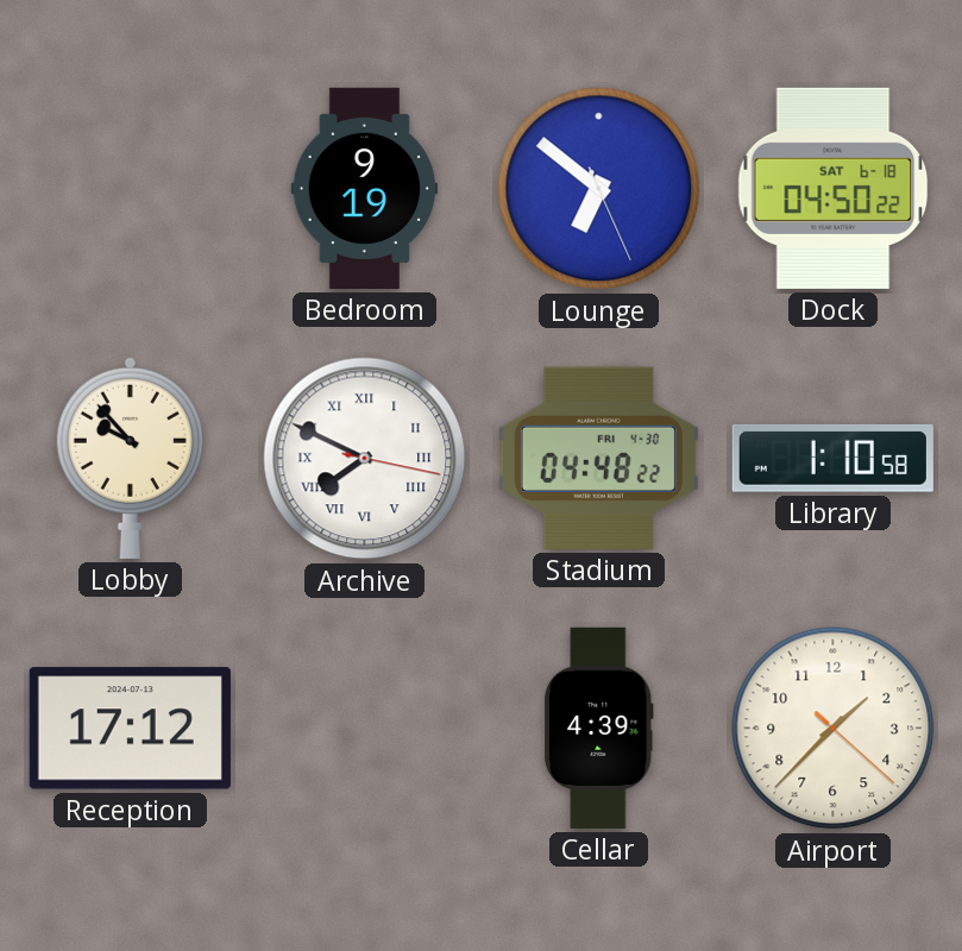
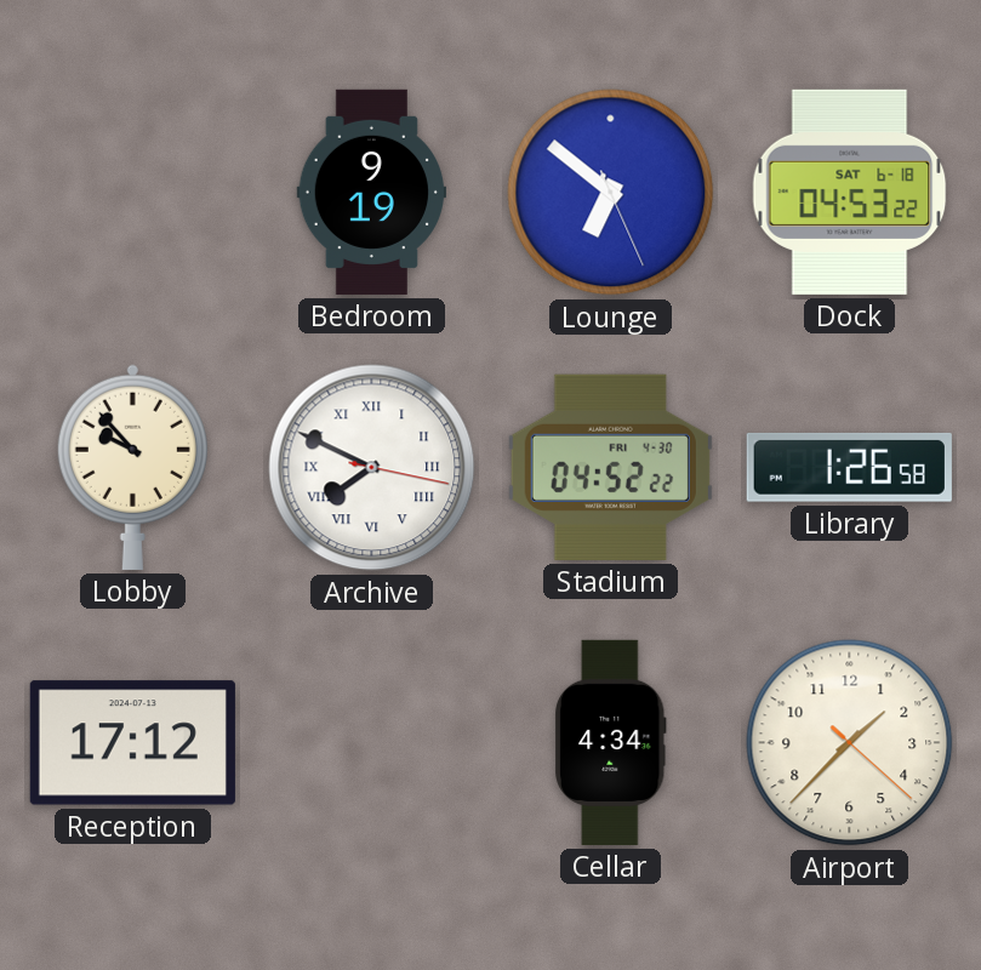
Dock: 04:50 -> 04:53 (850, 192)
Stadium: 04:48 -> 04:52 (610, 467)
Library: 1:10 -> 1:26 (849, 467)
Cellar: 4:39 -> 4:34 (611, 742)
